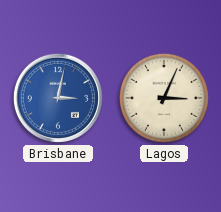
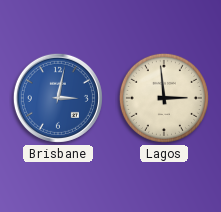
Lagos: 3:04 -> 2:59 (164, 98)
